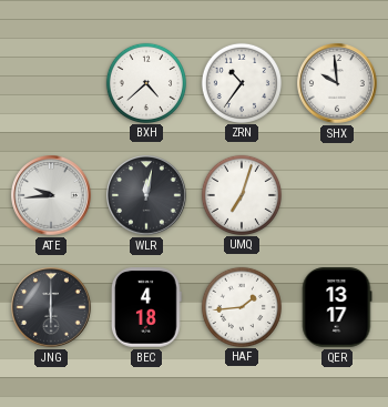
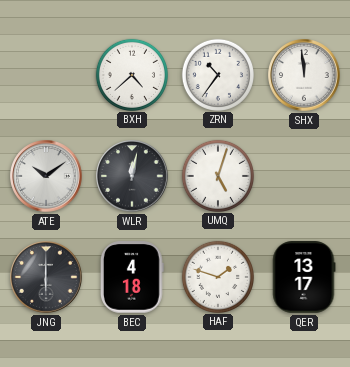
SHX: 9:59 -> 11:59 (304, 75)
ATE: 9:44 -> 10:09 (46, 176)
UMQ: 7:03 -> 5:03 (217, 175)
HAF: 1:44 -> 1:48 (217, 276)
